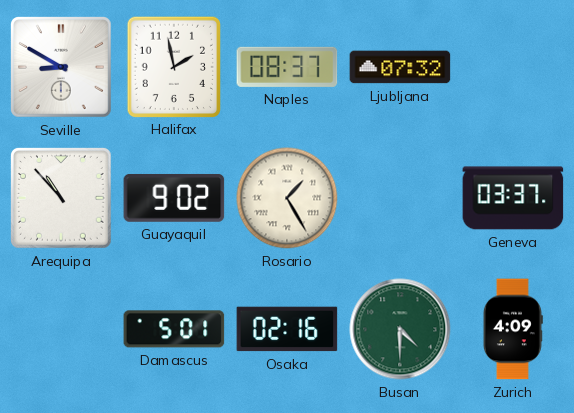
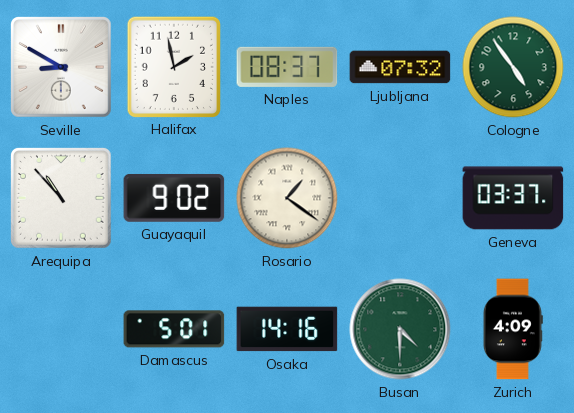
Cologne: none -> 4:54 (513, 67)
Rosario: 1:25 -> 1:21 (287, 198)
Osaka: 02:16 -> 14:16 (287, 329)
